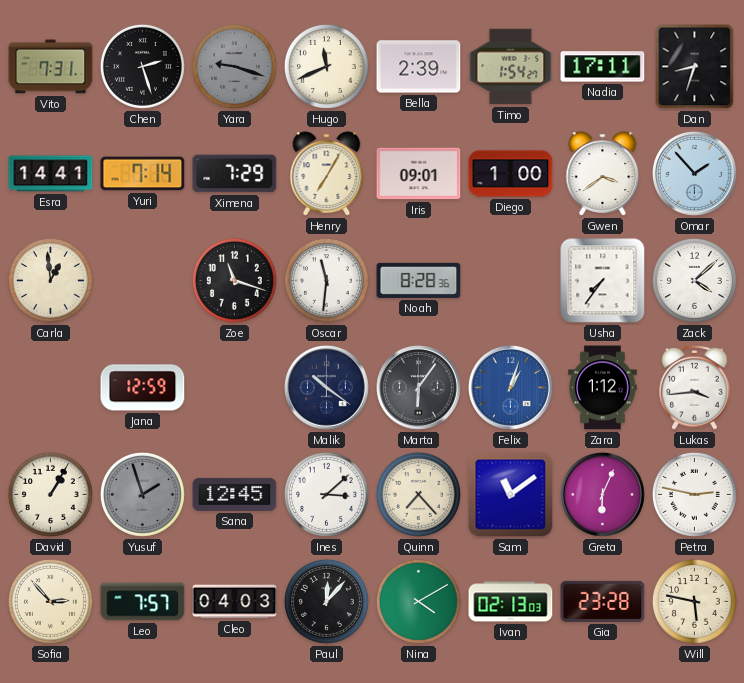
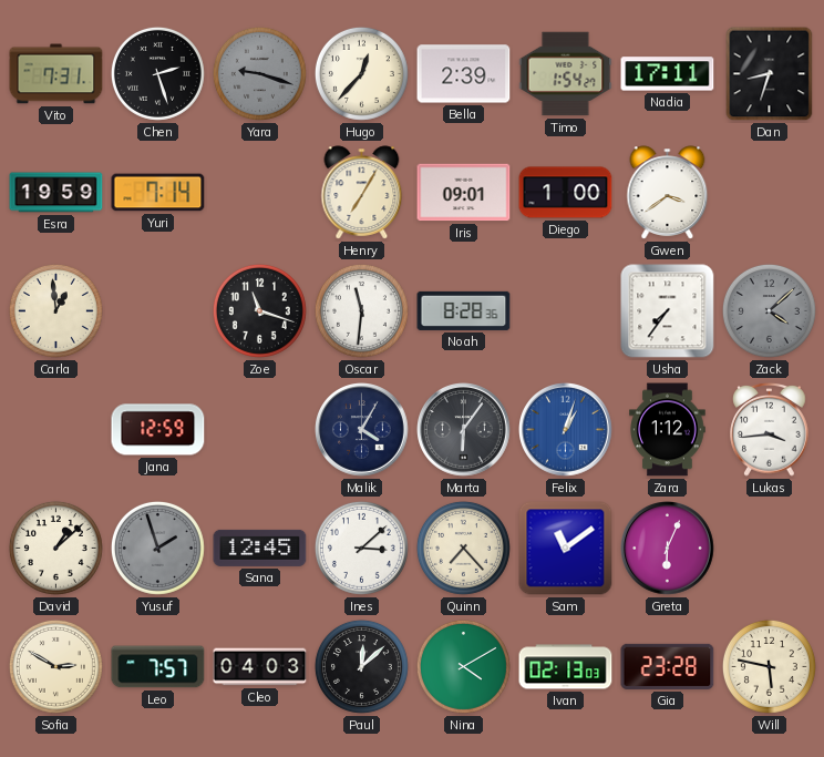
Hugo: 11:41 -> 12:37 (361, 73)
Esra: 14:41 -> 19:59 (56, 193)
Ximena: 7:29 -> none (235, 174)
Omar: 1:53 -> none (695, 174)
Zack dial: white -> grey (769, 310)
Malik: 10:21 -> 4:05 (362, 430)
David: 1:05 -> 1:08 (55, 548)
Petra: 2:47 -> none (694, 494)
Sofia: 2:53 -> 2:50 (55, 666)
Paul: 12:07 -> 12:08 (361, 666)
